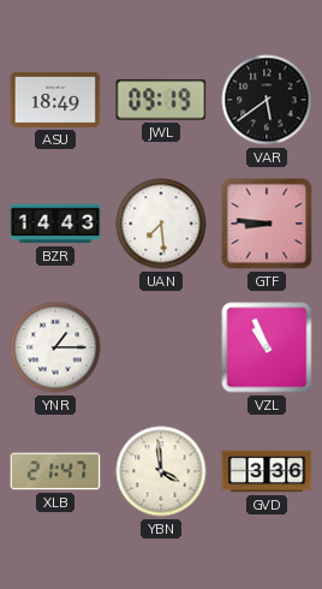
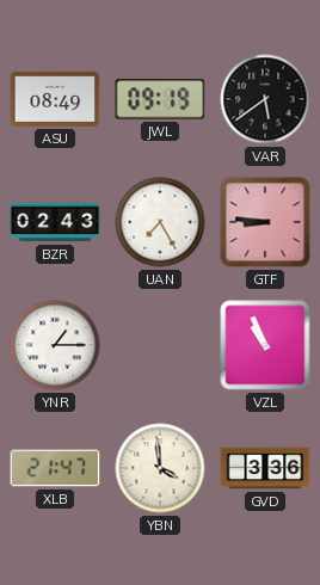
ASU: 18:49 -> 08:49 (55, 99)
BZR: 14:43 -> 02:43 (55, 222)
UAN: 7:29 -> 7:25 (160, 222)
